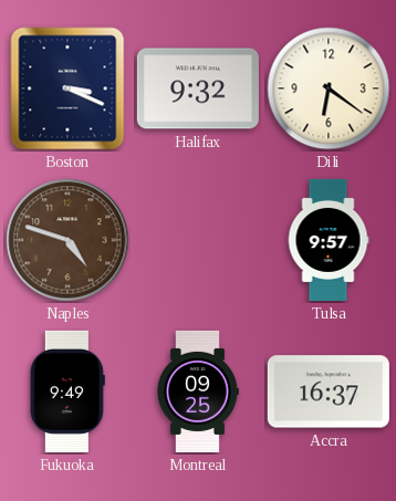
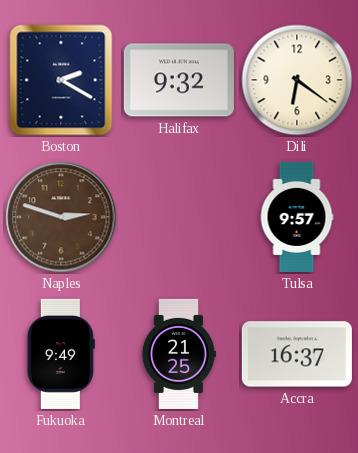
Boston: 3:19 -> 2:20 (61, 80)
Naples: 4:48 -> 2:48 (61, 217)
Montreal: 09:25 -> 21:25 (179, 354)
